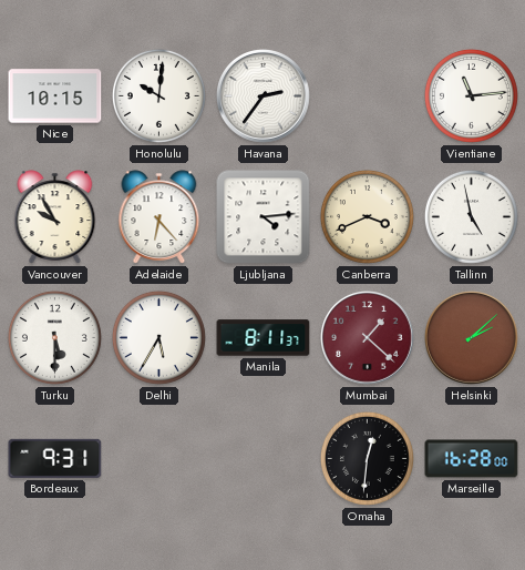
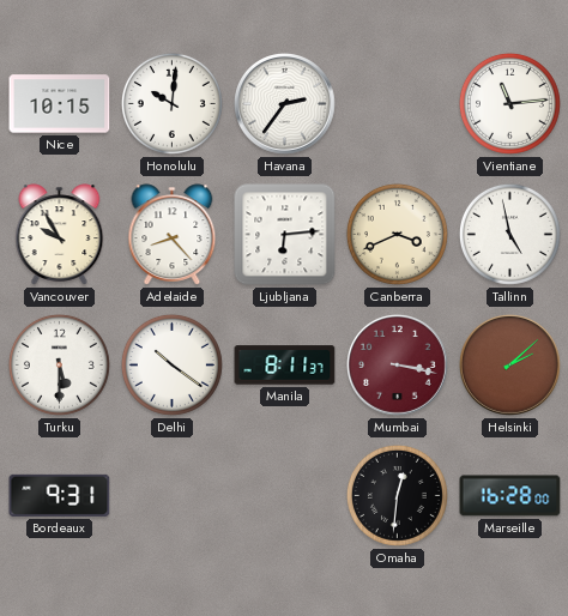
Adelaide: 6:23 -> 8:23 (173, 235)
Ljubljana: 4:14 -> 6:14 (285, 235)
Delhi: 5:35 -> 10:21 (171, 364)
Mumbai: 1:22 -> 3:17 (398, 366)
